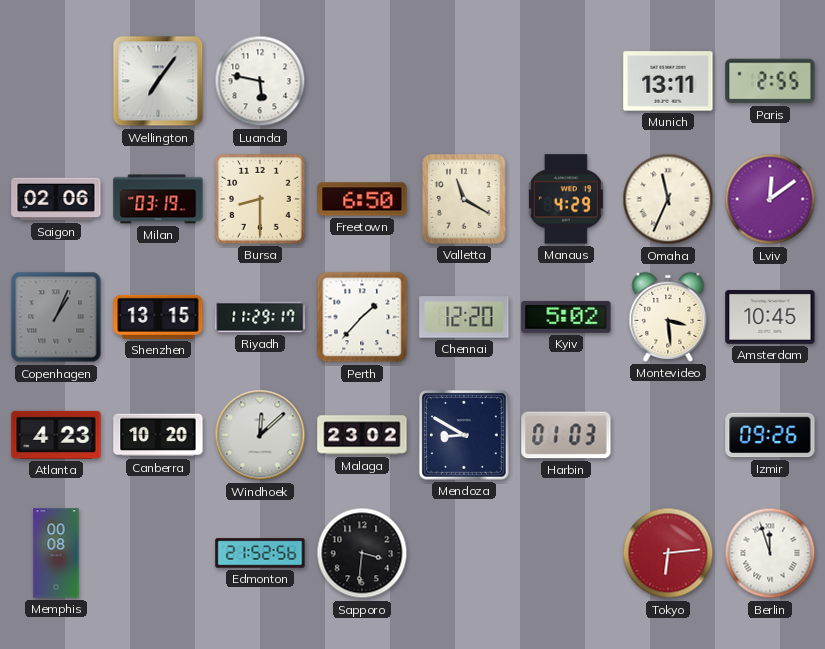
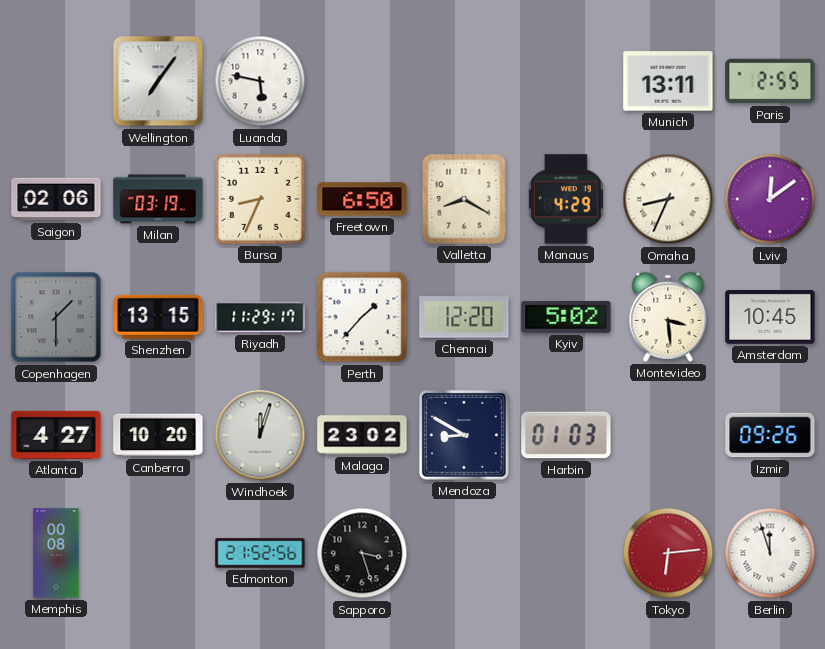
Bursa: 8:30 -> 8:34 (260, 199)
Valletta: 11:20 -> 8:20 (464, 199)
Omaha: 11:34 -> 8:34 (668, 199)
Copenhagen: 1:04 -> 1:30 (56, 317)
Atlanta: 4:23 -> 4:27 (56, 435)
Windhoek: 12:08 -> 12:03 (260, 435)
Sapporo: 3:31 -> 3:27 (362, 553)
